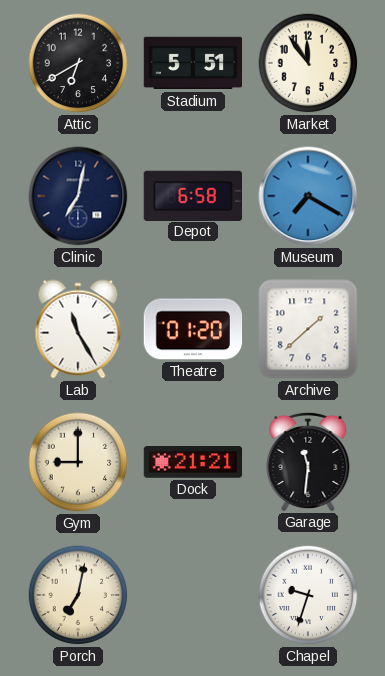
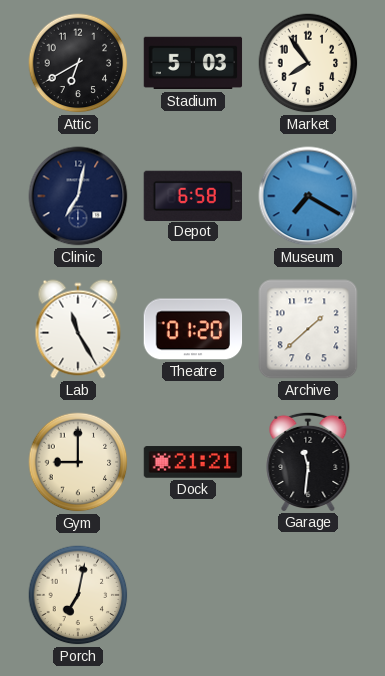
Stadium: 5:51 -> 5:03 (193, 63)
Market: 11:54 -> 7:54 (308, 63)
Chapel: 9:33 -> none (308, 595)
